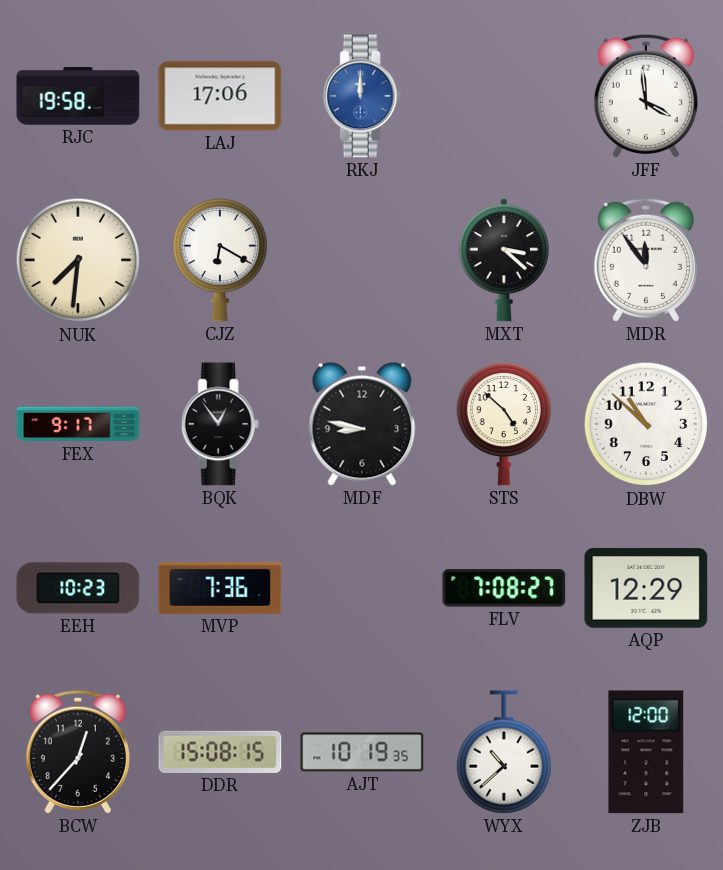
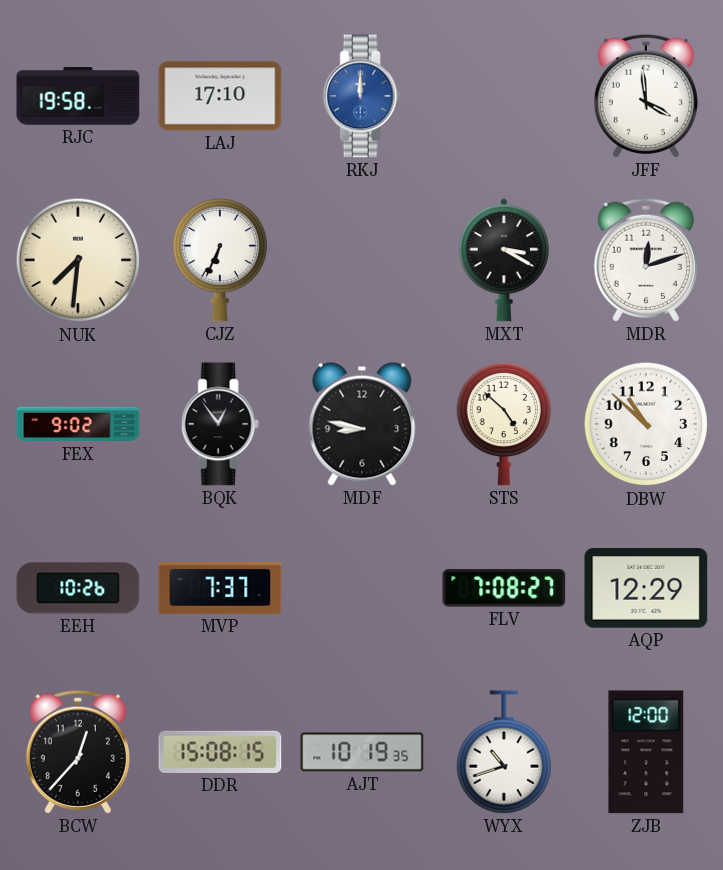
LAJ: 17:06 -> 17:10 (220, 96)
CJZ: 6:20 -> 6:34 (219, 260)
MXT: 3:22 -> 3:20 (504, 260)
MDR: 11:54 -> 12:12 (646, 260)
FEX: 9:17 -> 9:02 (78, 424)
EEH: 10:23 -> 10:26 (78, 588)
MVP: 7:36 -> 7:37 (220, 588)
WYX: 10:38 -> 10:42 (503, 752)
